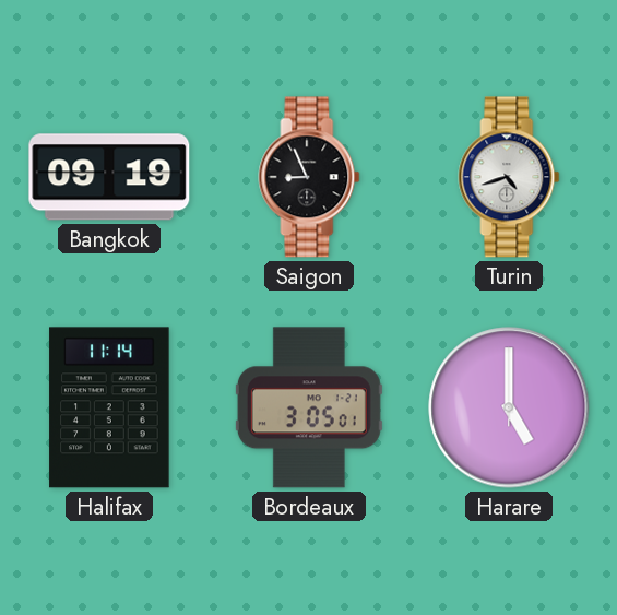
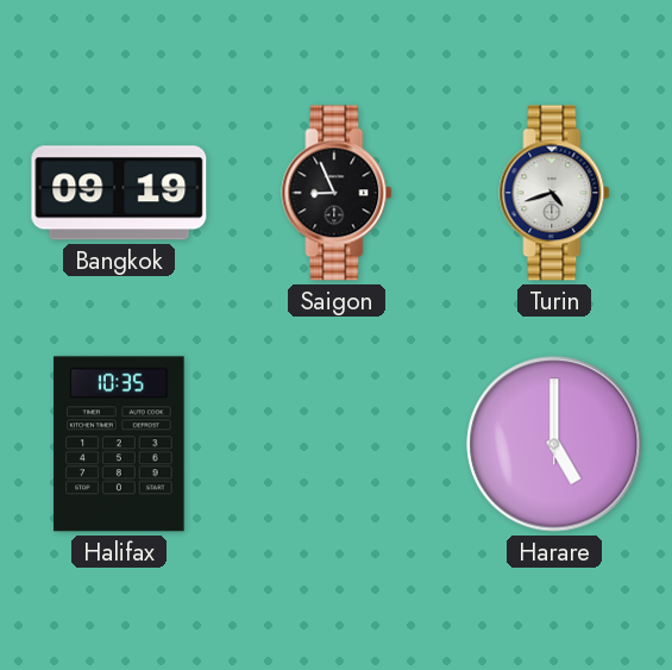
Halifax: 11:14 -> 10:35 (119, 444)
Bordeaux: 3:05 -> none (309, 407)
